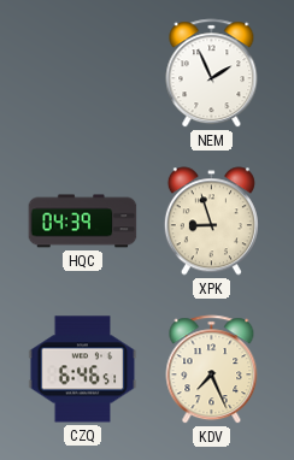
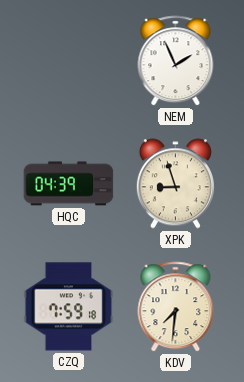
CZQ: 6:46 -> 7:59 (69, 307)
KDV: 7:26 -> 7:31 (176, 307)
